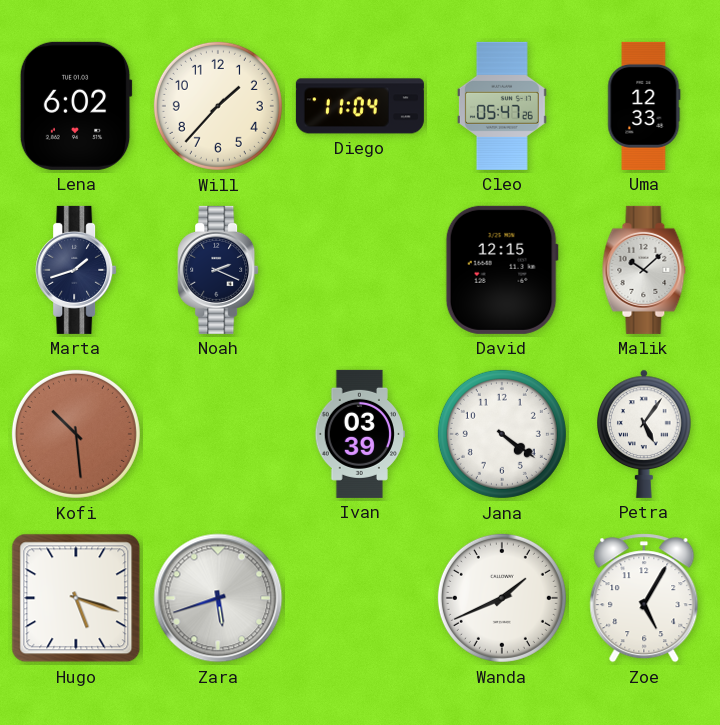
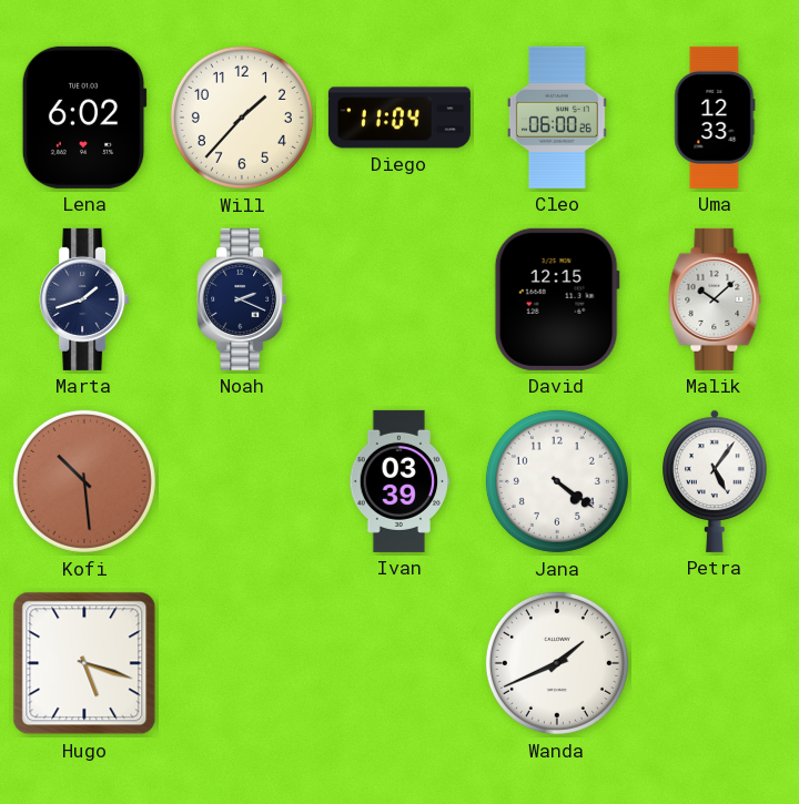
Cleo: 05:47 -> 06:00 (557, 118)
Zara: 5:42 -> none (218, 598)
Zoe: 5:05 -> none (644, 598)
